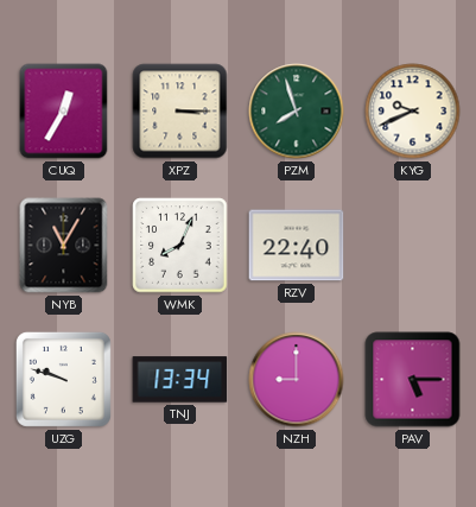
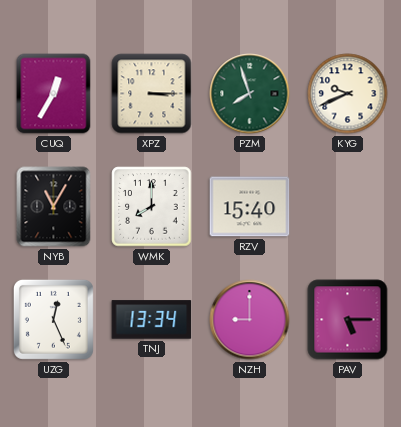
WMK: 8:04 -> 8:00 (152, 207)
RZV: 22:40 -> 15:40 (250, 207)
UZG: 9:48 -> 12:26 (53, 319)
